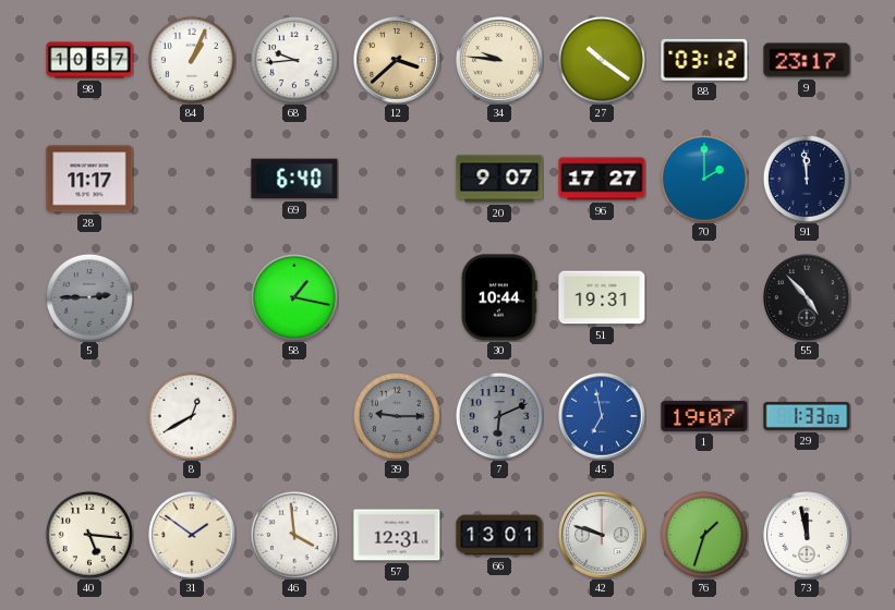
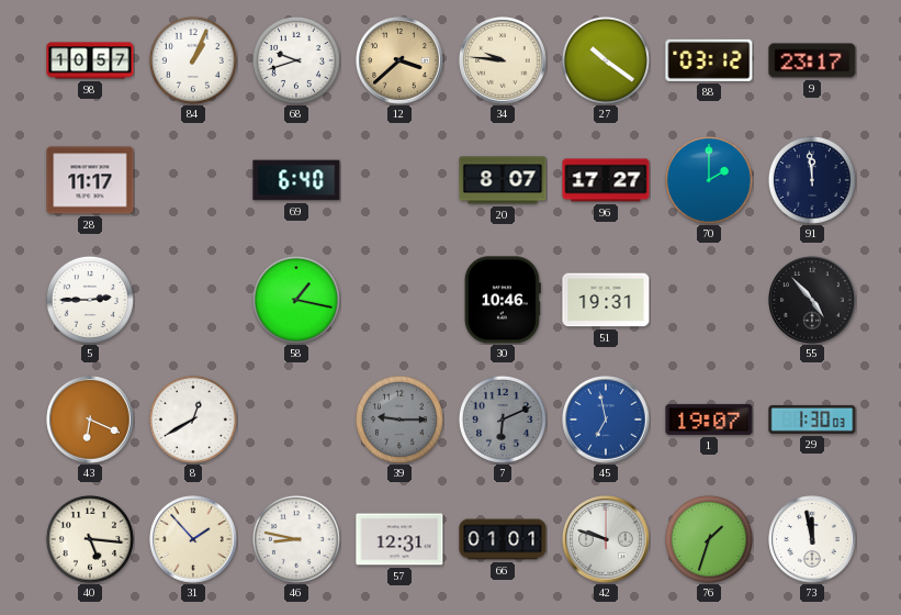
68: 9:44 -> 9:42 (296, 60)
20: 9:07 -> 8:07 (503, 180)
5 dial: grey -> white (90, 300)
30: 10:44 -> 10:46 (503, 300)
43: none -> 6:19 (90, 420)
29: 1:33 -> 1:30 (812, 420)
31: 1:51 -> 1:53 (193, 539)
46: 3:59 -> 8:47 (296, 539)
66: 13:01 -> 01:01 (503, 539)
